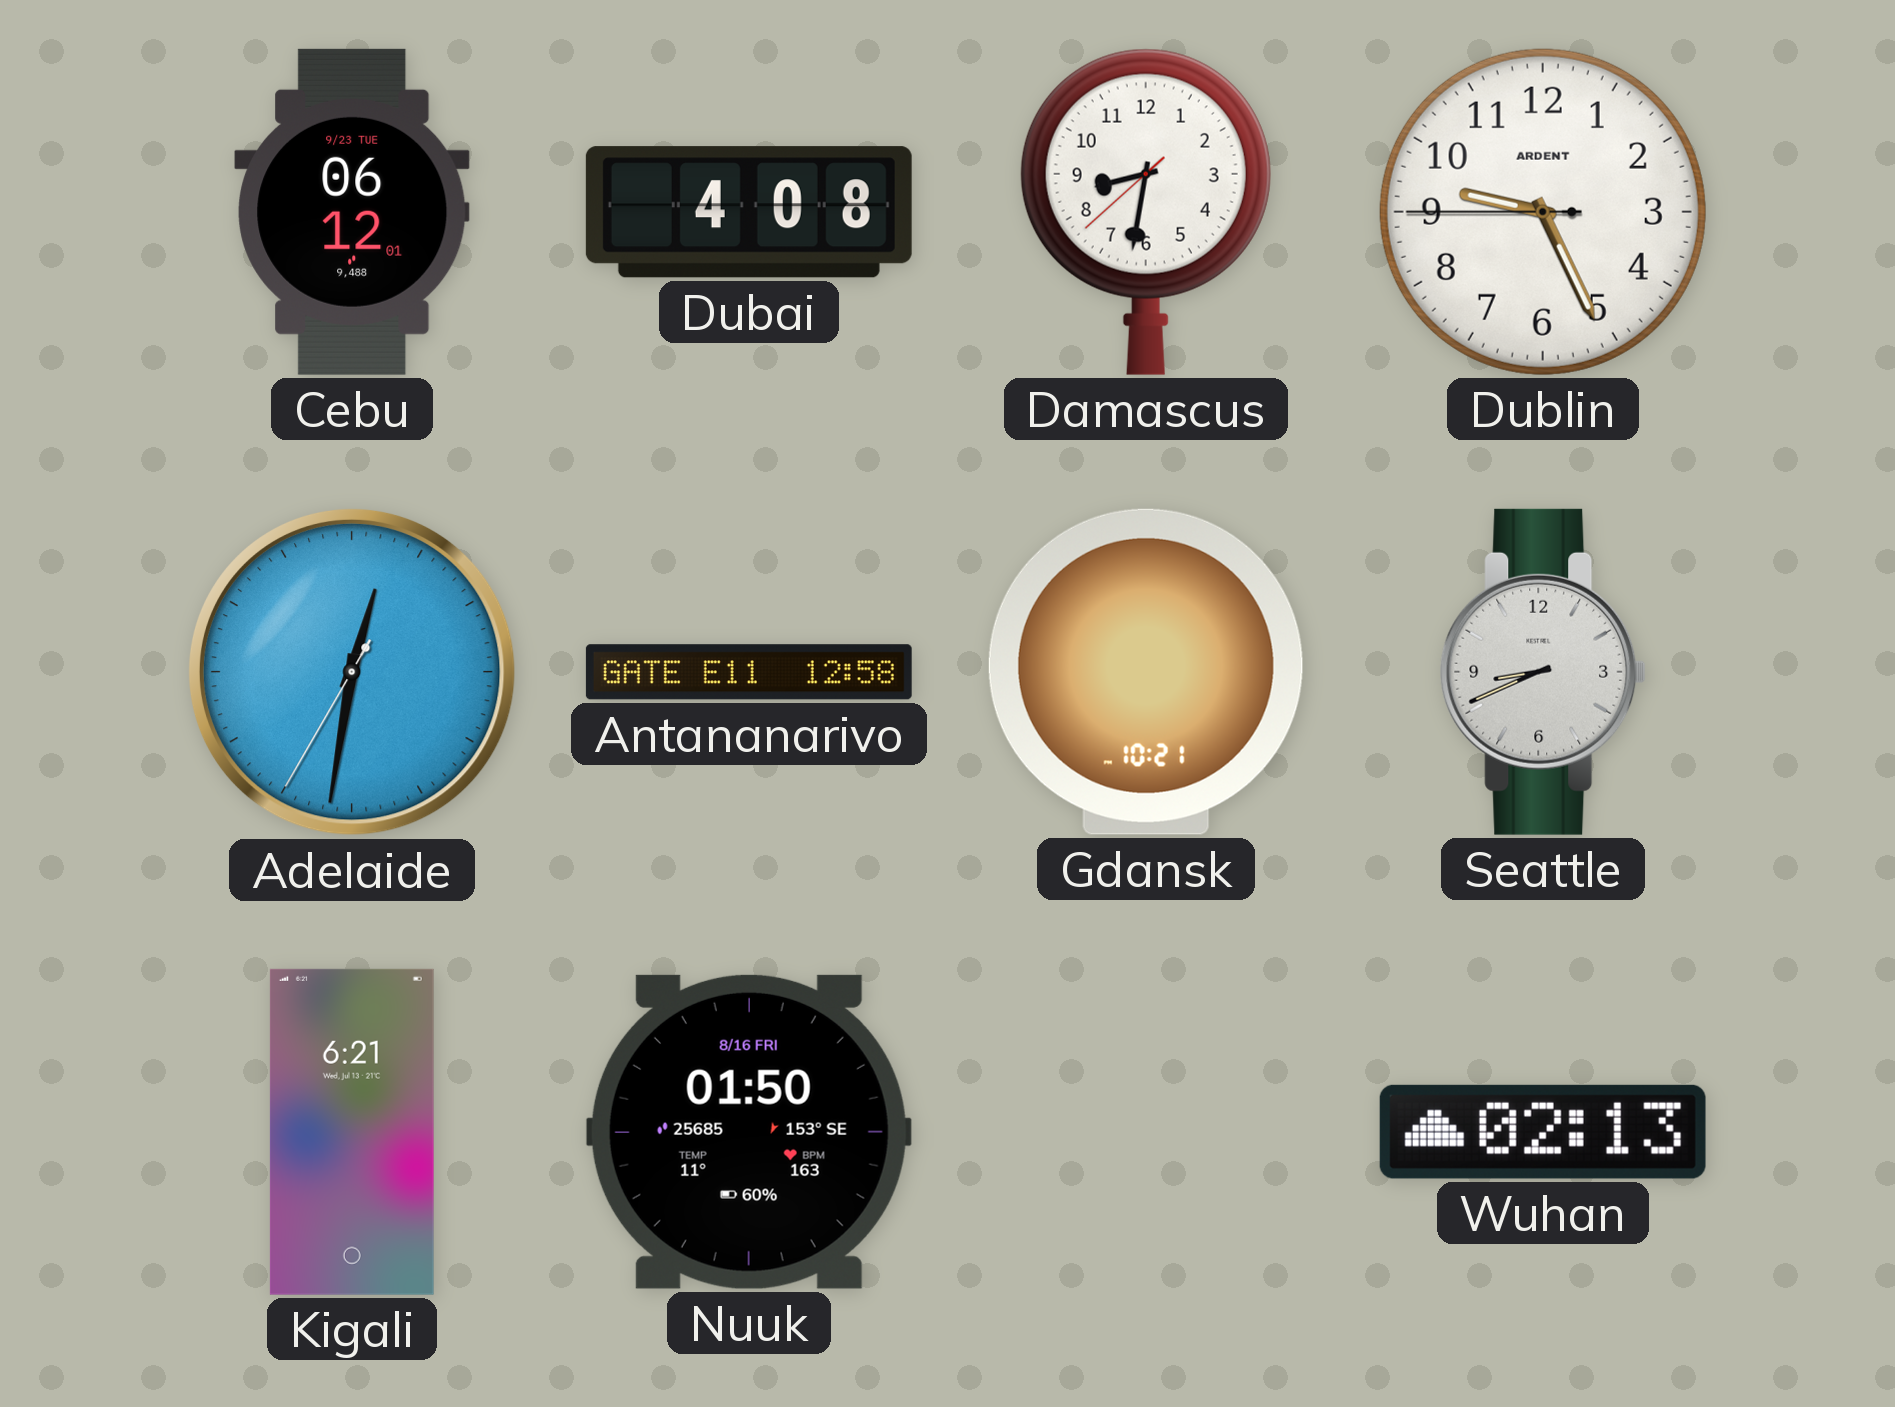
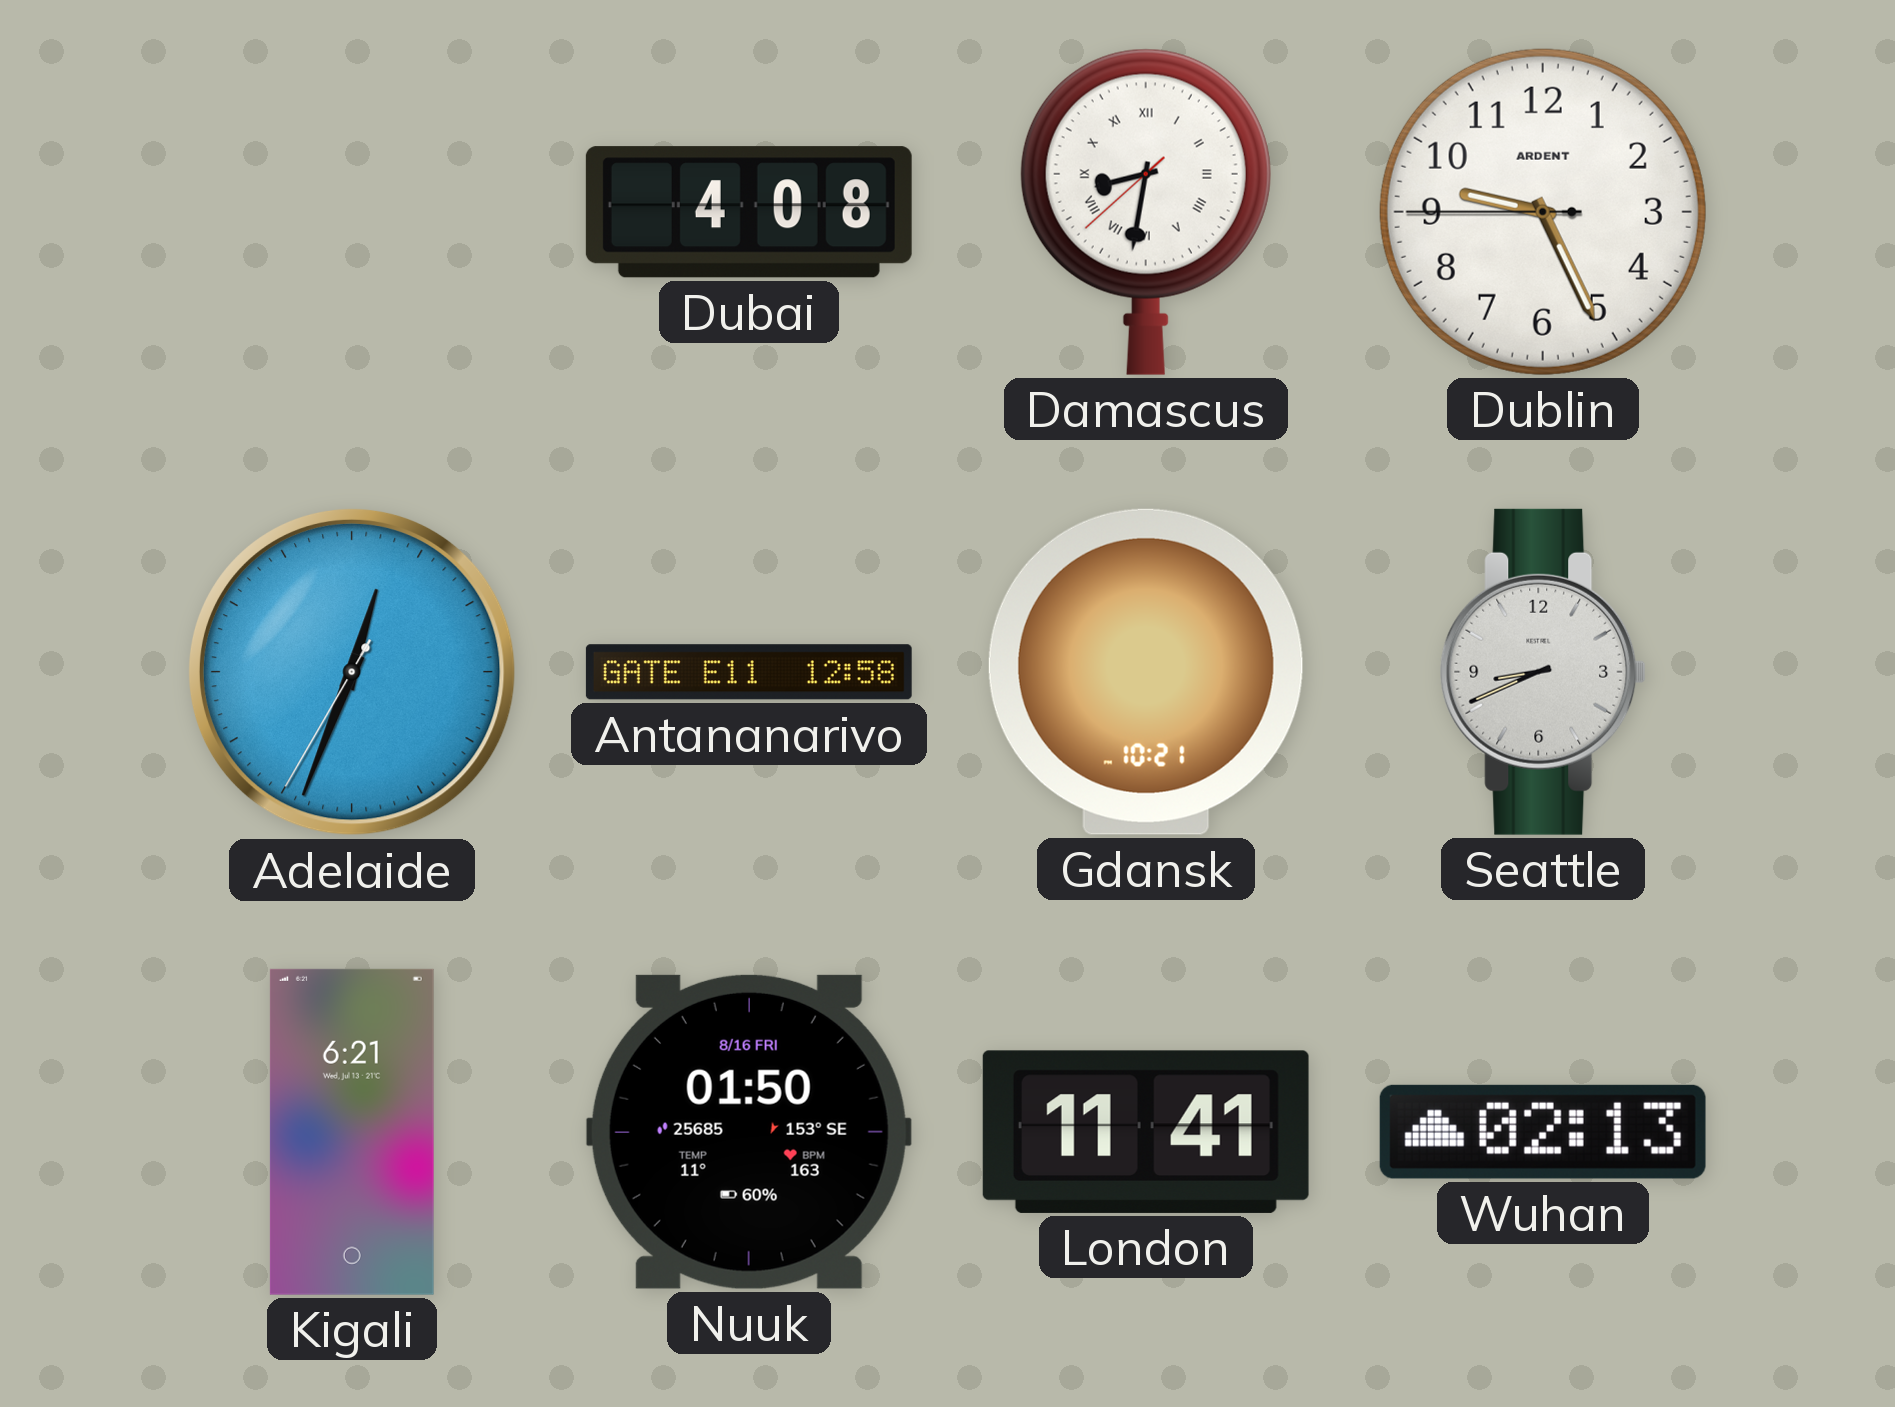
Cebu: 06:12 -> none (352, 212)
Damascus numerals: Arabic -> Roman (1146, 212)
Adelaide: 12:31 -> 12:33 (352, 672)
London: none -> 11:41 (1146, 1132)
